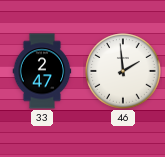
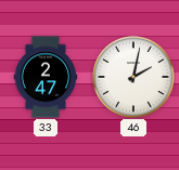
46: 1:59 -> 2:02 (133, 77)
